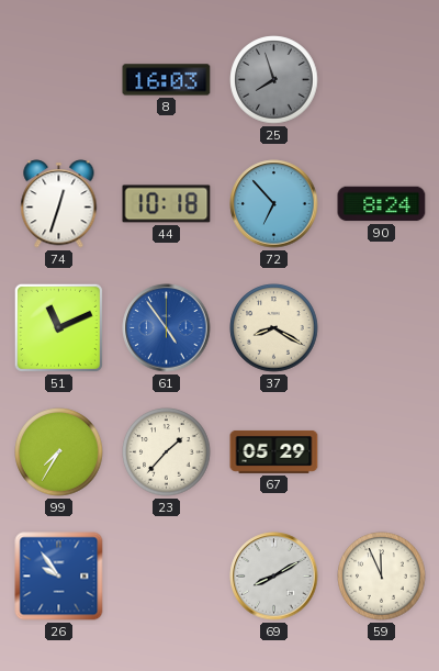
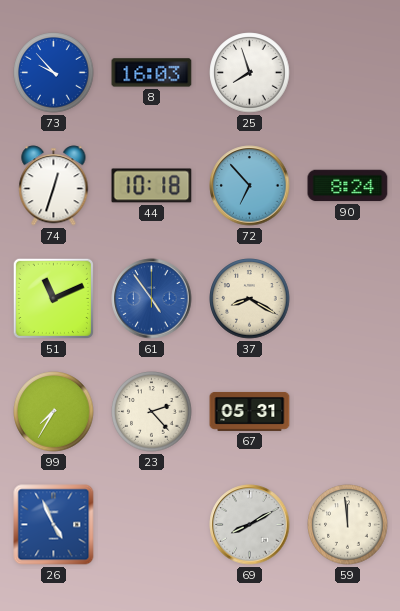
73: none -> 9:53 (54, 73)
25 dial: grey -> white (250, 73)
23: 1:37 -> 2:23 (152, 412)
67: 05:29 -> 05:31 (250, 411)
26: 9:54 -> 4:56 (54, 525)
59: 11:56 -> 11:59 (348, 525)
